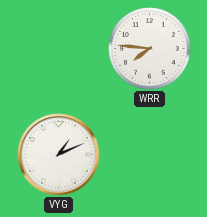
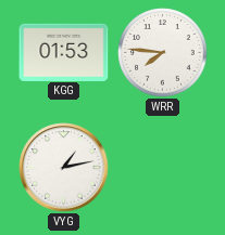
KGG: none -> 01:53 (64, 52)
VYG: 1:11 -> 1:13 (64, 168)
